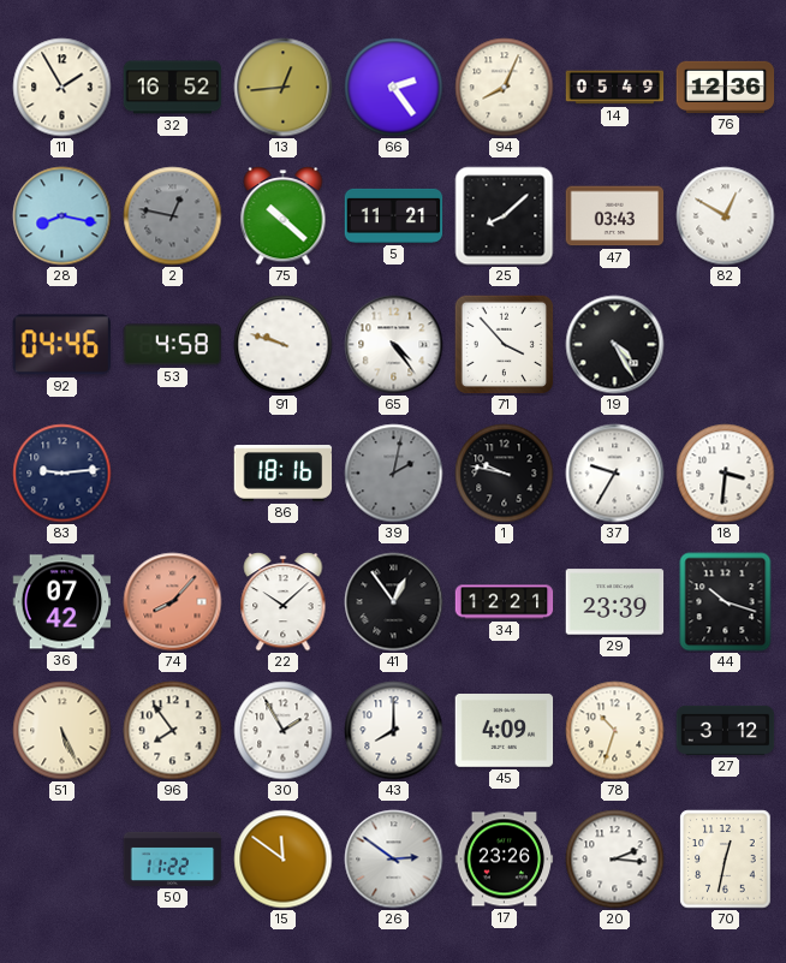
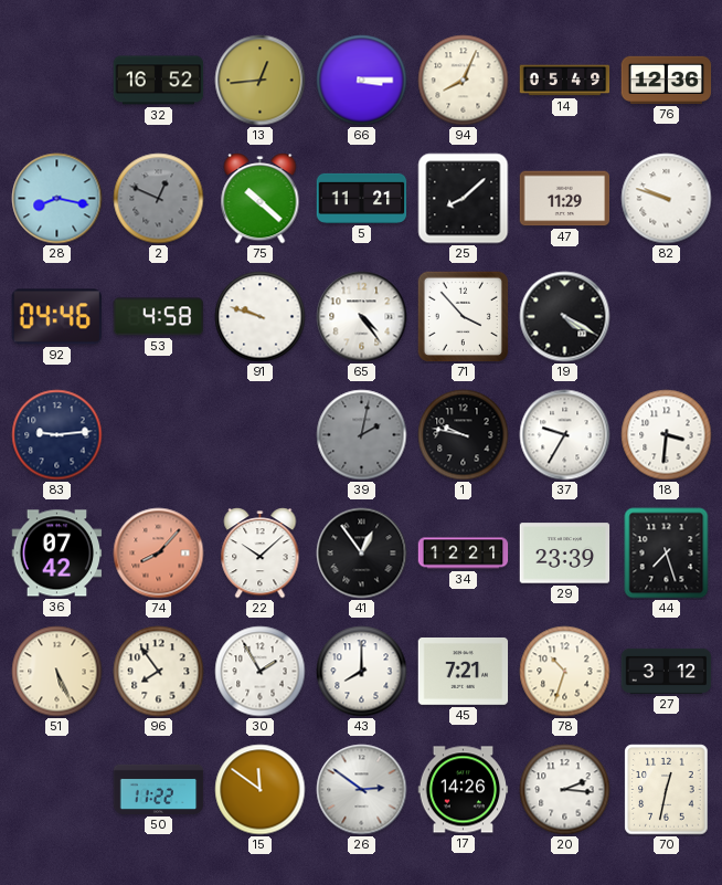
11: 1:55 -> none (62, 88)
66: 2:24 -> 3:15 (362, 81)
2: 12:47 -> 12:49 (159, 199)
47: 03:43 -> 11:29 (565, 199)
82: 12:50 -> 9:48 (667, 199)
19: 4:25 -> 4:20 (565, 317)
86: 18:16 -> none (284, 474)
44: 10:18 -> 7:27 (667, 554)
45: 4:09 -> 7:21 (464, 672)
17: 23:26 -> 14:26 (464, 790)
